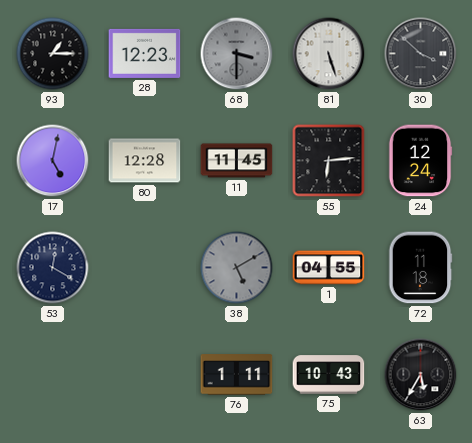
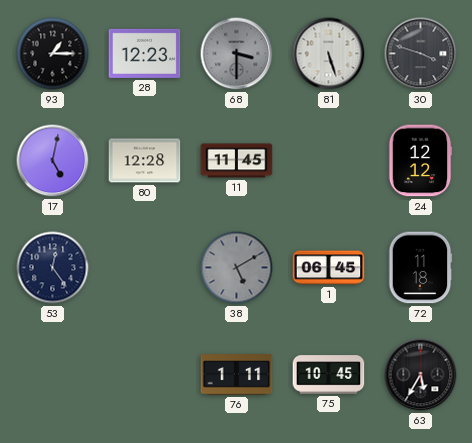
30: 3:52 -> 3:48 (421, 54)
55: 6:14 -> none (329, 161)
24: 12:24 -> 12:12 (420, 161)
53: 12:20 -> 12:24 (53, 268)
1: 04:55 -> 06:45 (329, 268)
75: 10:43 -> 10:45 (329, 375)
